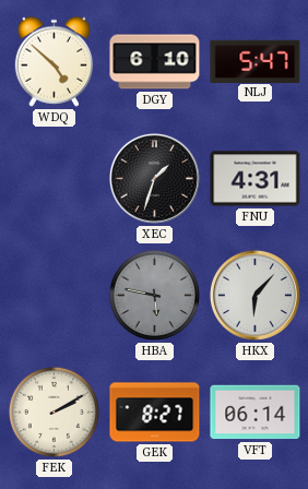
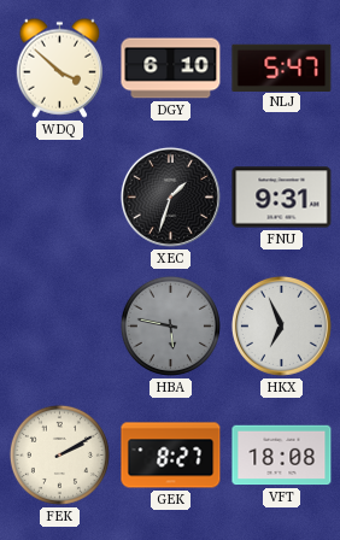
WDQ: 4:52 -> 3:52 (59, 67)
FNU: 4:31 -> 9:31 (282, 198)
HKX: 6:07 -> 6:56 (281, 325)
VFT: 06:14 -> 18:08 (282, 456)
